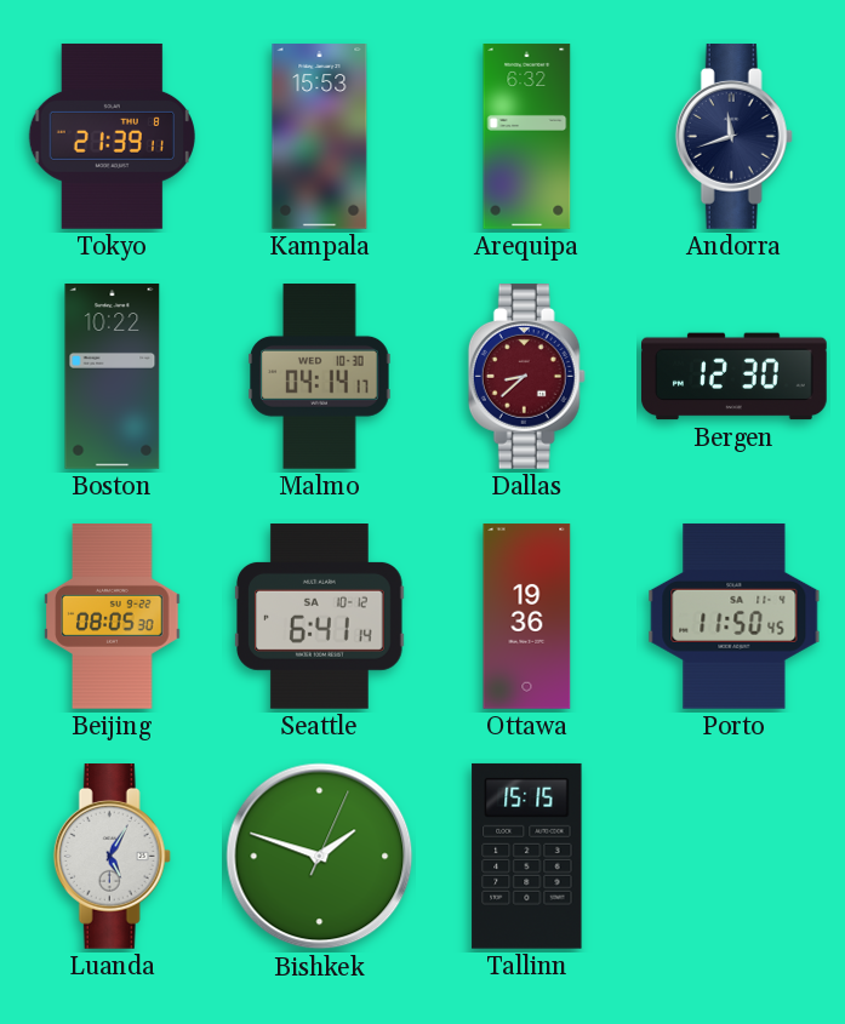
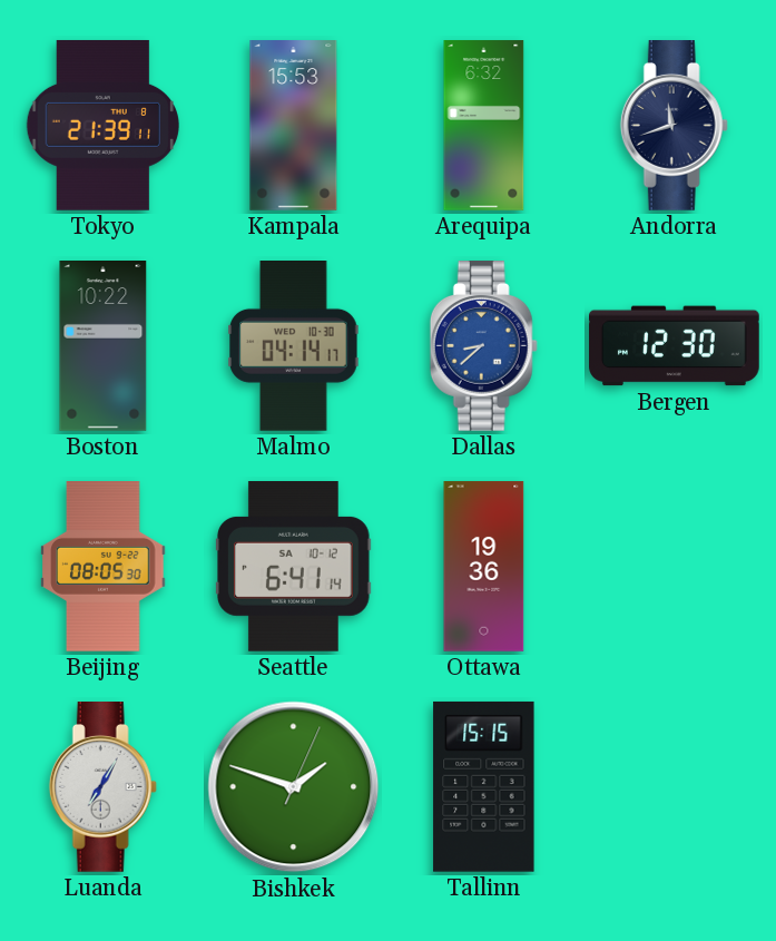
Dallas dial: burgundy -> blue (483, 346)
Porto: 11:50 -> none (735, 616)
Luanda: 5:05 -> 7:05 (102, 787)
